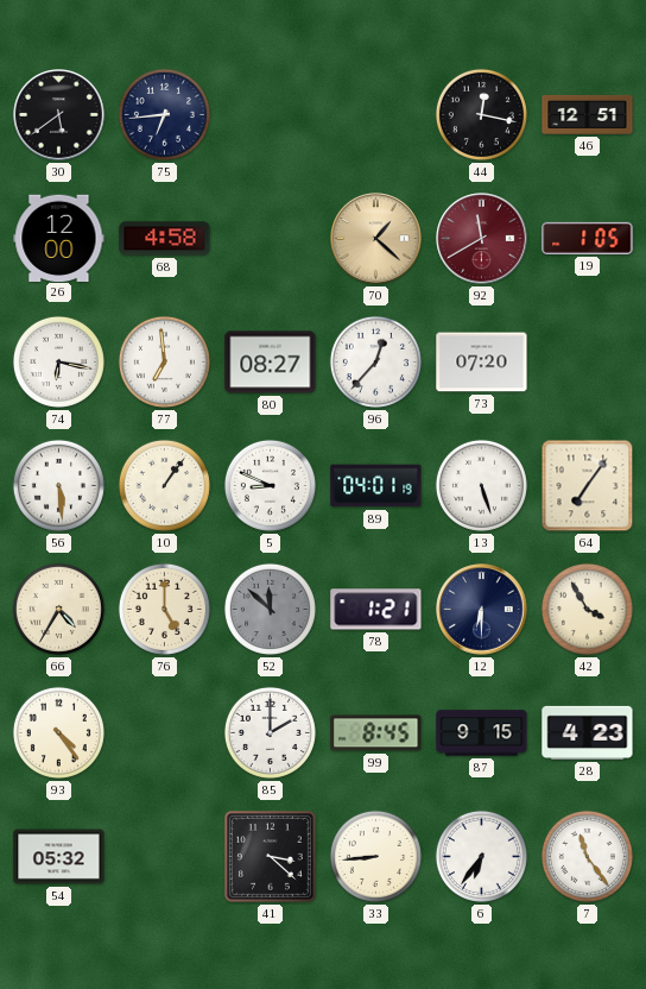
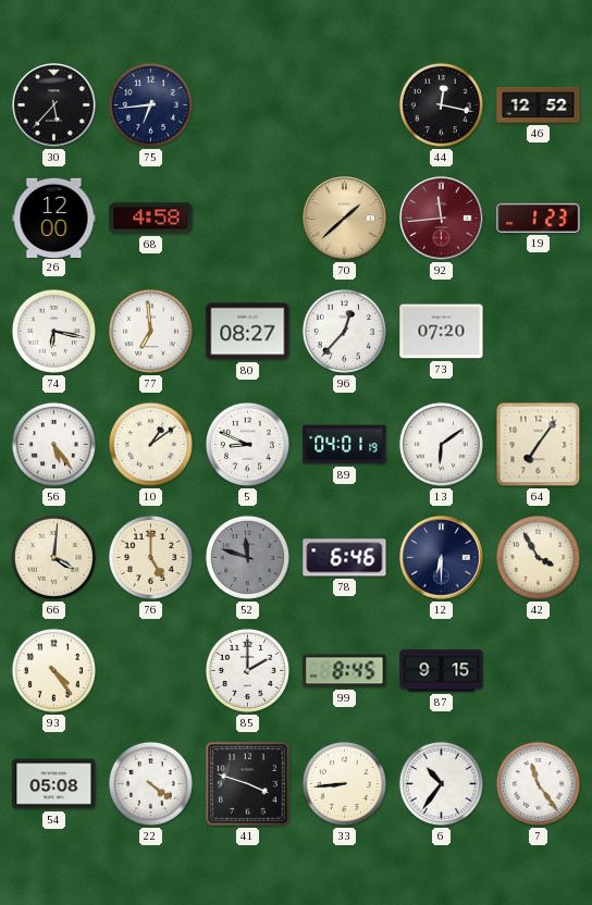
30: 5:39 -> 5:37 (54, 106)
46: 12:51 -> 12:52 (539, 104)
70: 1:22 -> 1:38 (345, 219)
92: 11:40 -> 11:44 (442, 219)
19: 1:05 -> 1:23 (539, 218)
56: 5:29 -> 5:24 (53, 444)
10: 1:06 -> 1:09 (150, 444)
13: 5:27 -> 6:09 (441, 444)
66: 4:35 -> 4:01 (53, 557)
52: 11:52 -> 11:48 (247, 557)
78: 1:21 -> 6:46 (345, 558)
28: 4:23 -> none (588, 732)
54: 05:32 -> 05:08 (54, 784)
22: none -> 4:21 (150, 783)
41: 3:22 -> 3:48 (247, 783)
6: 6:36 -> 10:36 (441, 783)
